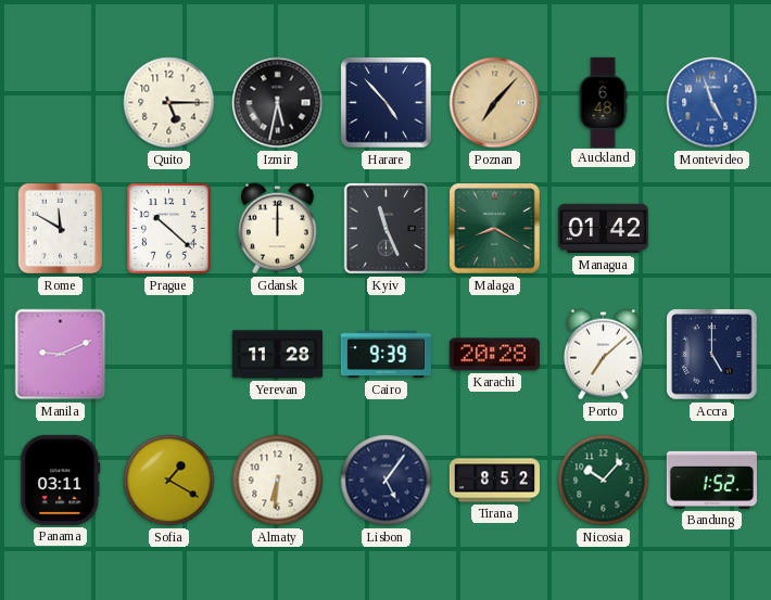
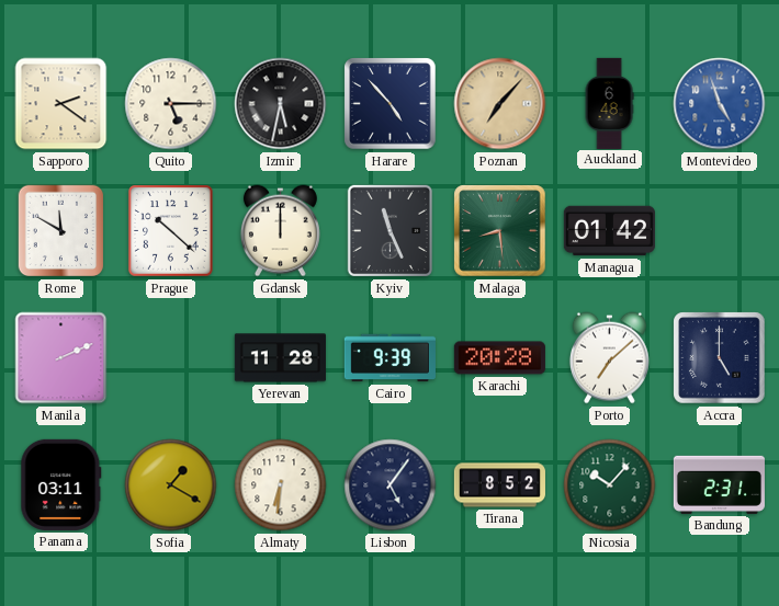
Sapporo: none -> 2:21 (61, 104)
Malaga: 8:20 -> 8:29 (500, 231)
Manila: 9:11 -> 2:11 (61, 358)
Bandung: 1:52 -> 2:31 (719, 484)
